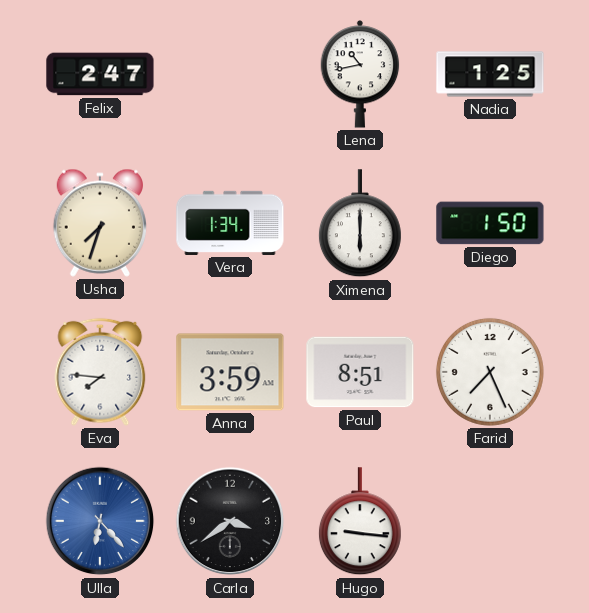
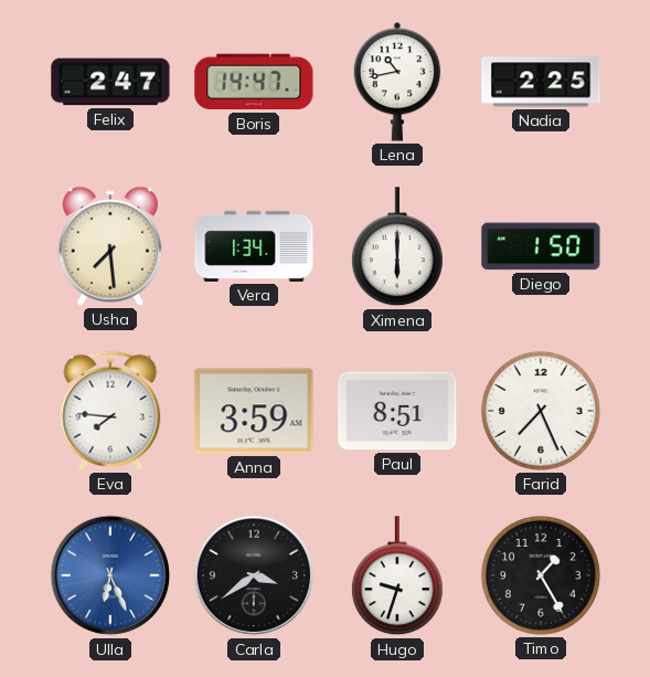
Boris: none -> 14:47 (254, 82)
Nadia: 1:25 -> 2:25 (541, 82)
Usha: 7:33 -> 7:29 (109, 246)
Ulla: 6:23 -> 6:26 (110, 575)
Hugo: 9:16 -> 9:33 (397, 576)
Timo: none -> 1:25 (541, 575)
